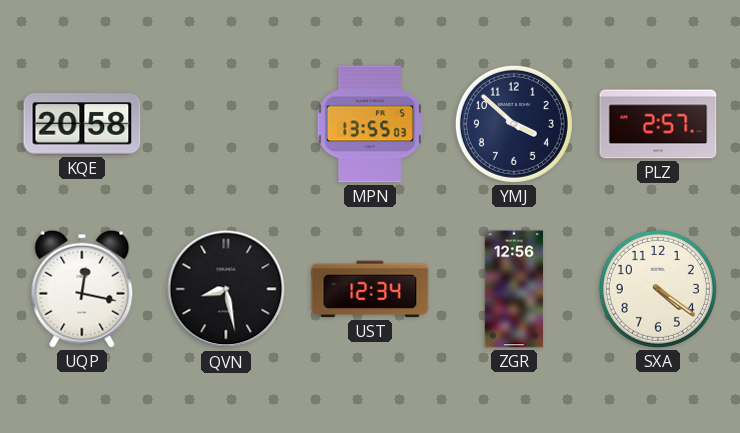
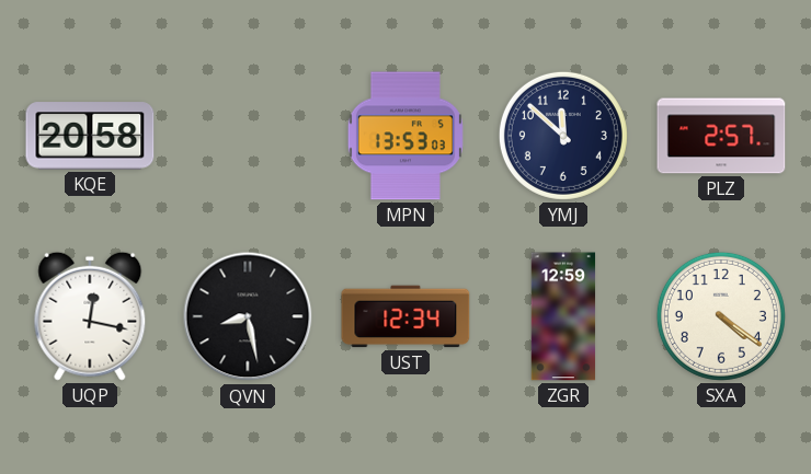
MPN: 13:55 -> 13:53 (405, 136)
YMJ: 3:52 -> 11:52 (563, 136)
ZGR: 12:56 -> 12:59 (563, 316)
